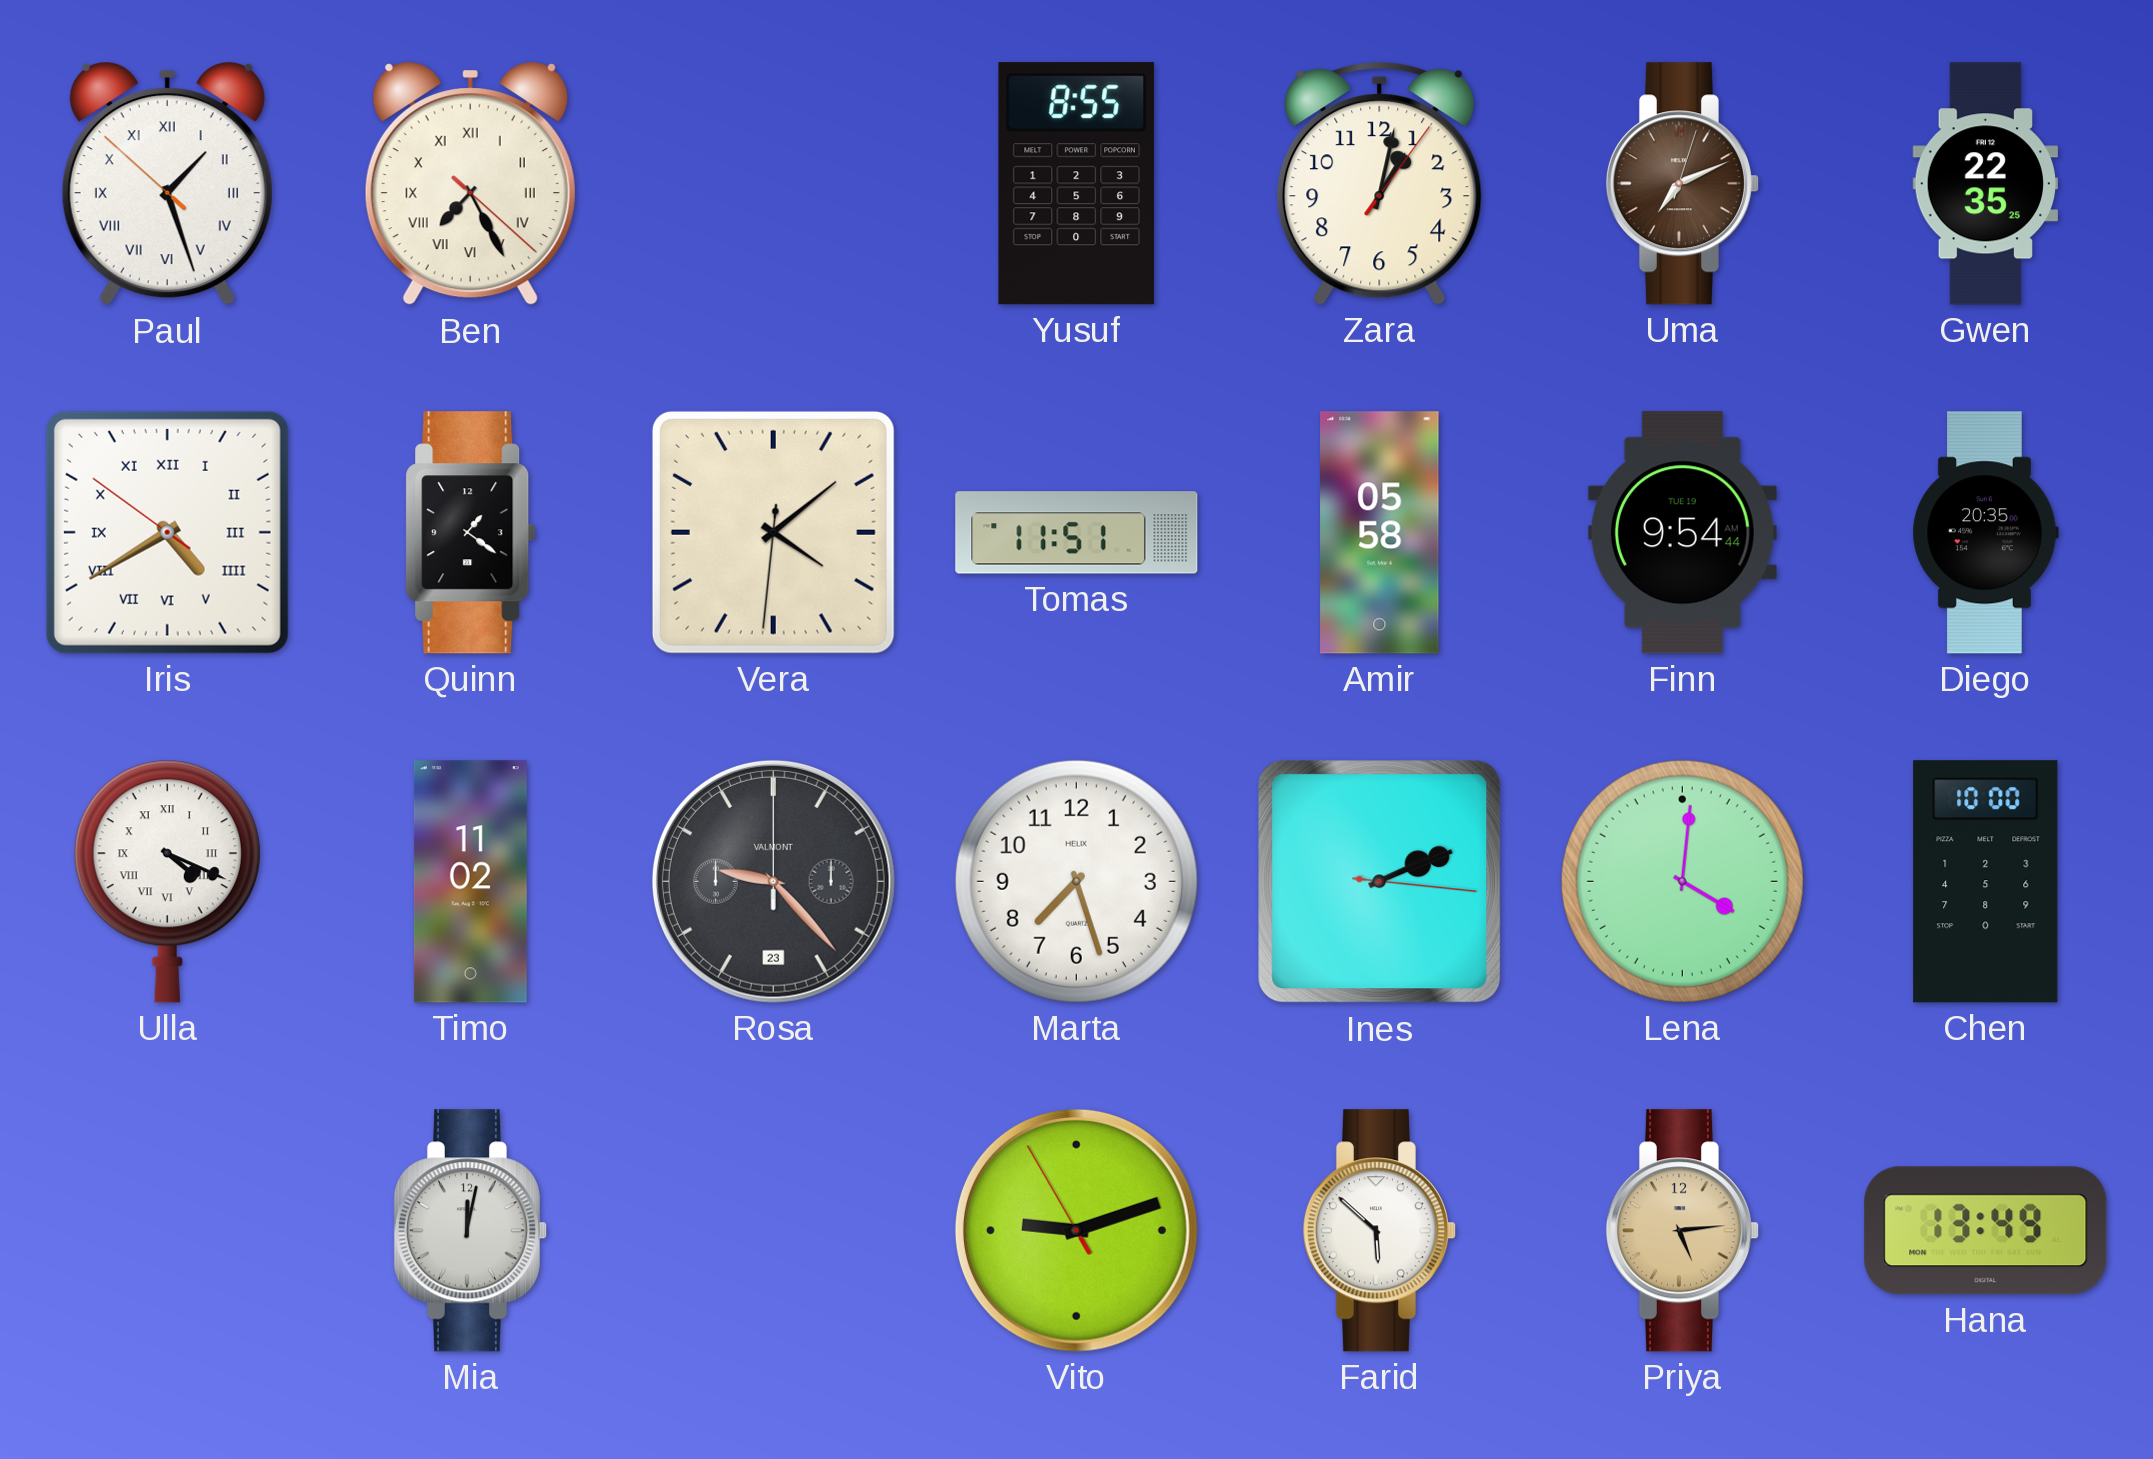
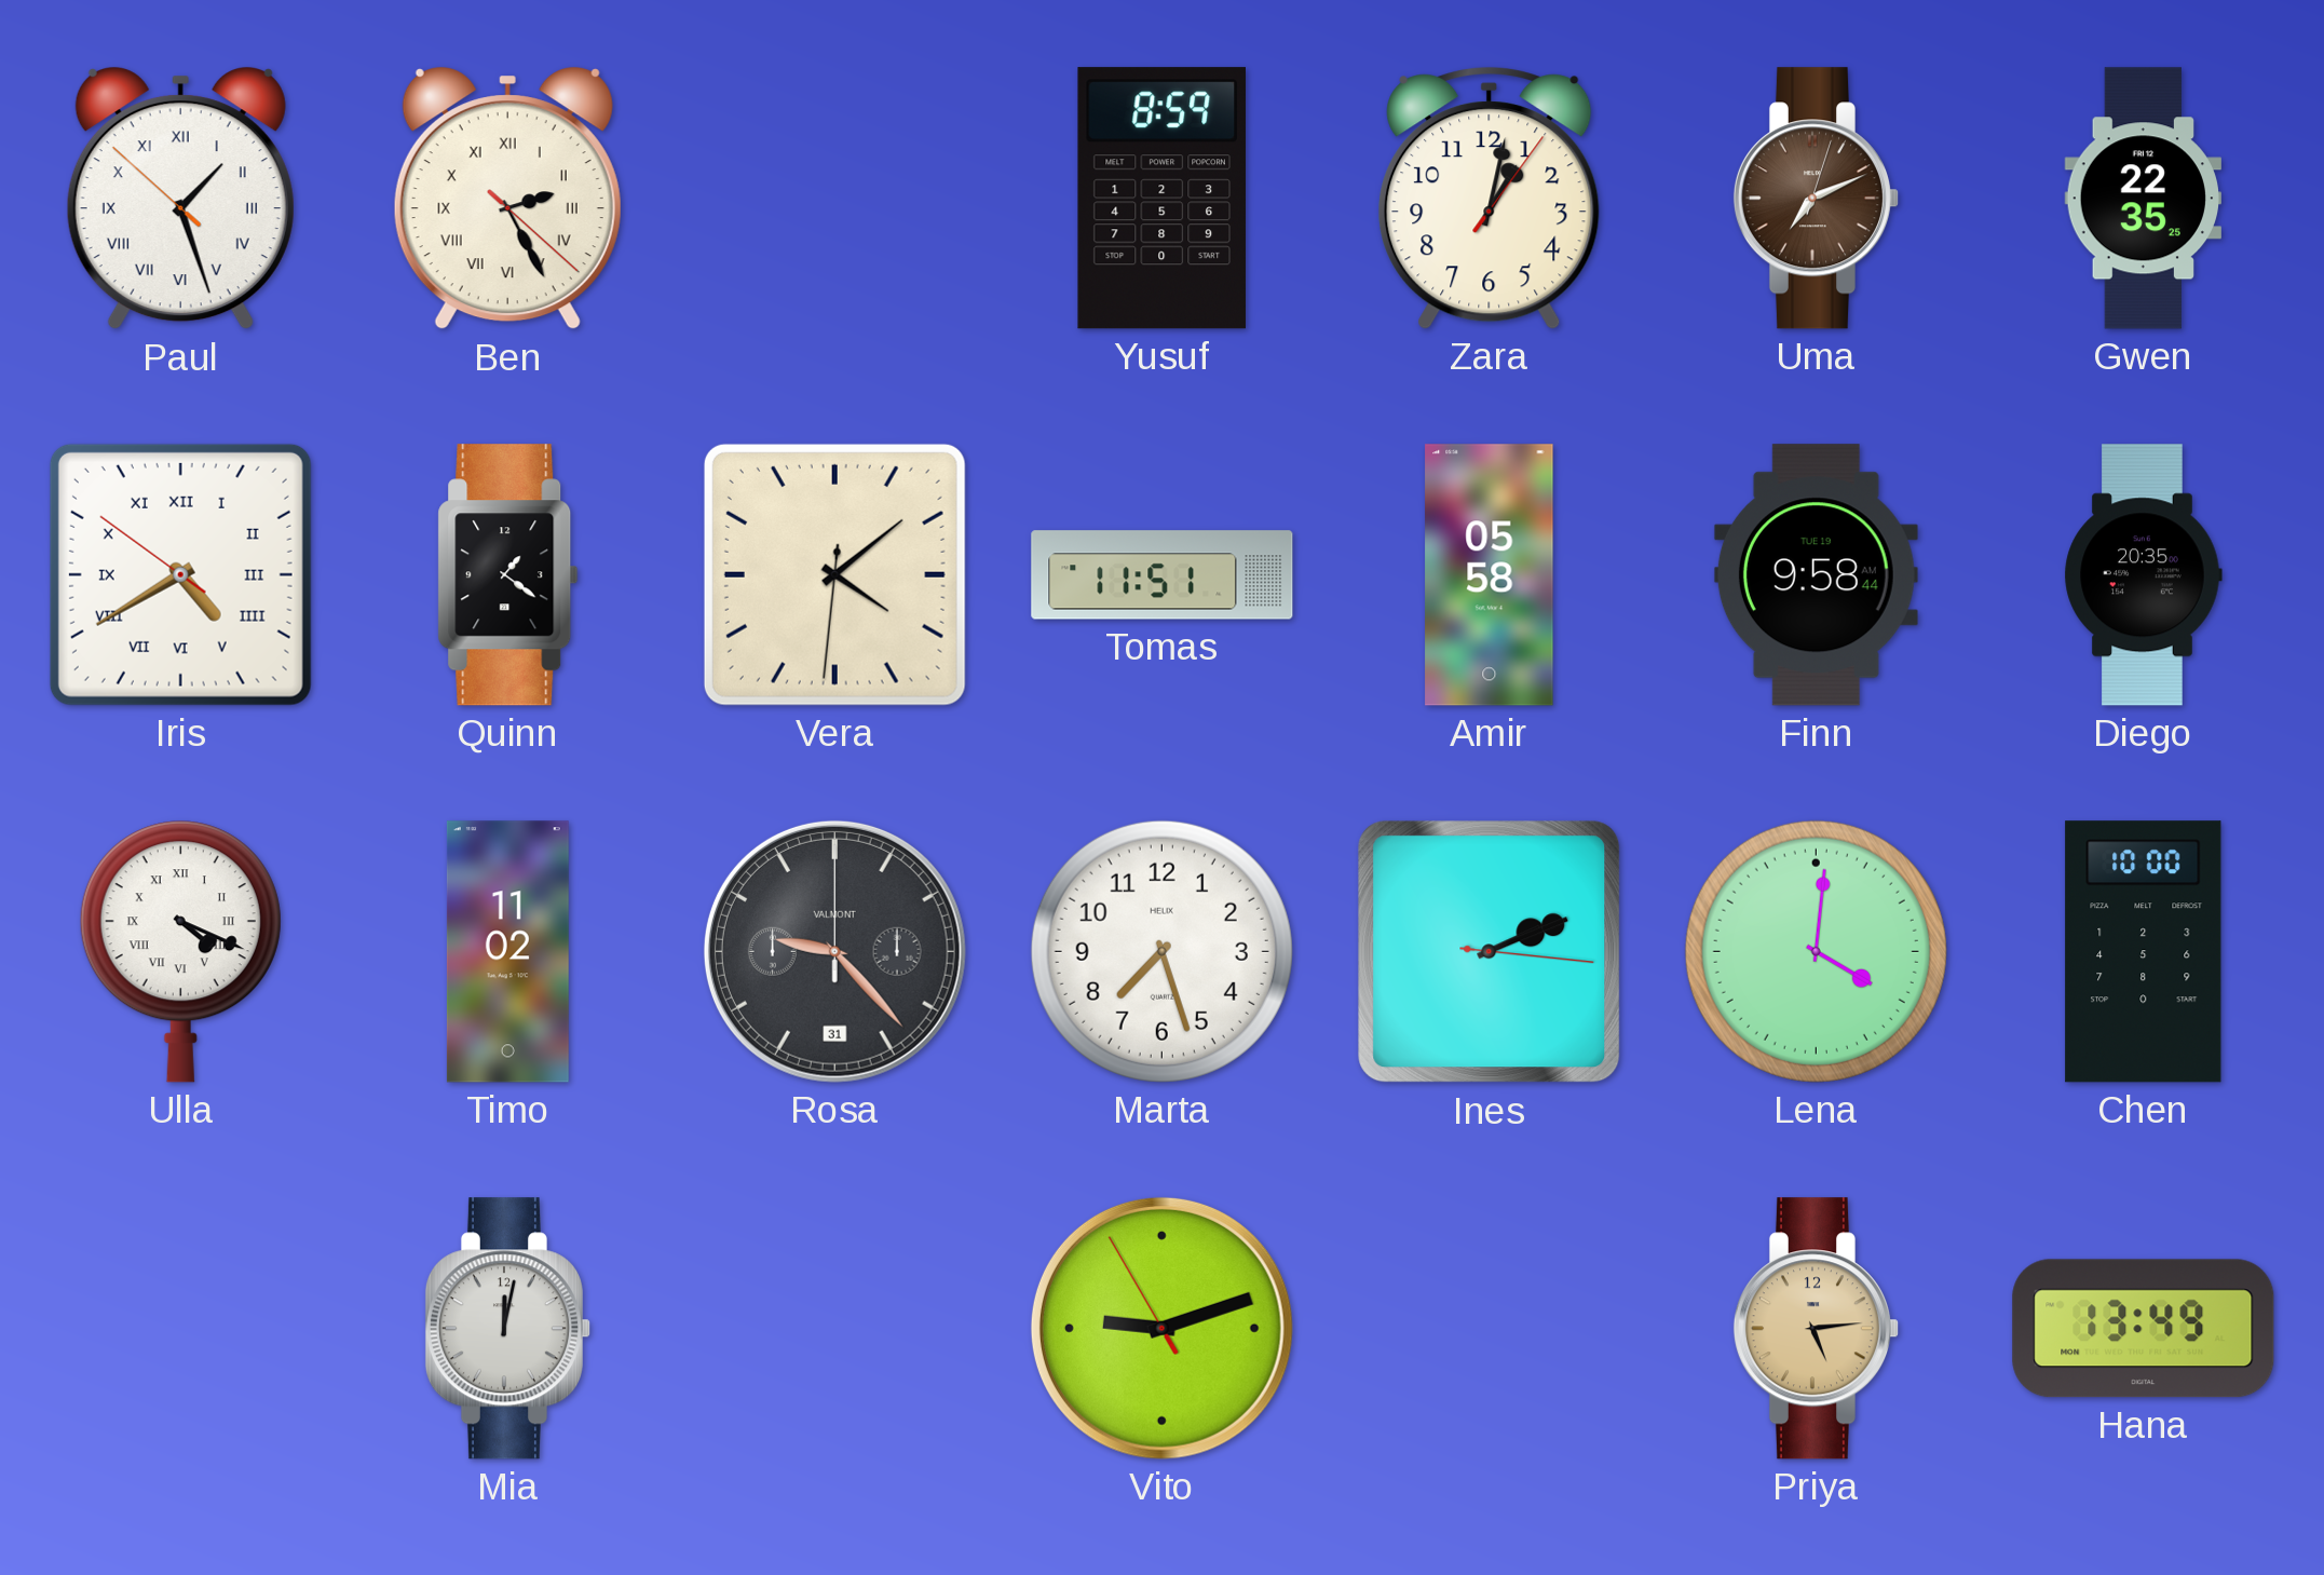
Ben: 7:25 -> 2:25 (507, 199)
Yusuf: 8:55 -> 8:59 (1161, 199)
Finn: 9:54 -> 9:58 (1816, 575)
Rosa date: 23 -> 31 (834, 951)
Farid: 5:52 -> none (1379, 1231)
